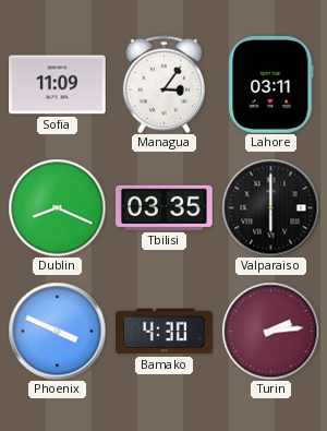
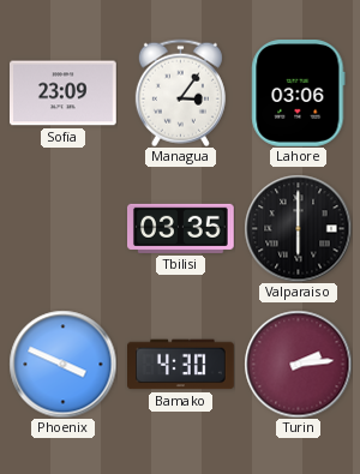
Sofia: 11:09 -> 23:09 (64, 94)
Lahore: 03:11 -> 03:06 (299, 94)
Dublin: 8:19 -> none (57, 207)
